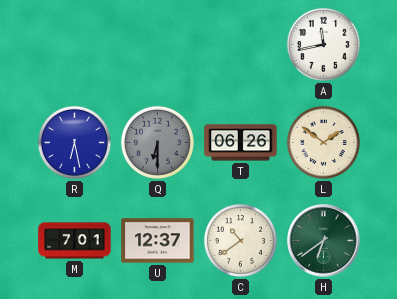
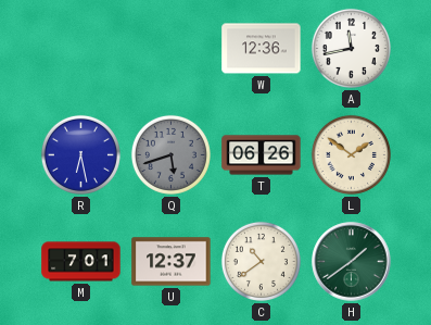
W: none -> 12:36 (262, 49)
Q: 6:30 -> 5:42 (170, 154)
H: 6:39 -> 1:39 (352, 262)
